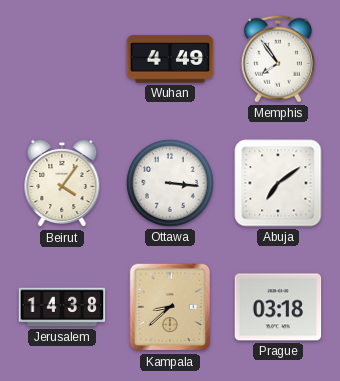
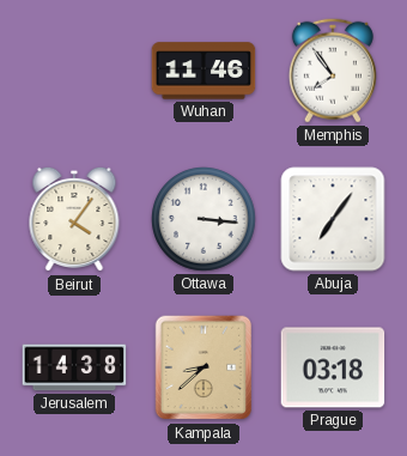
Wuhan: 4:49 -> 11:46 (203, 71)
Abuja: 7:09 -> 7:06 (333, 219)
